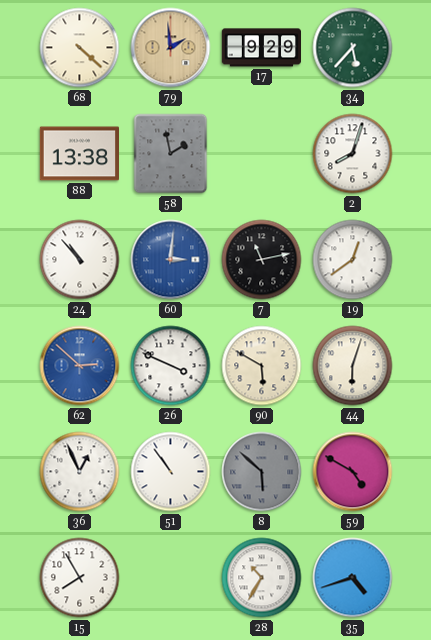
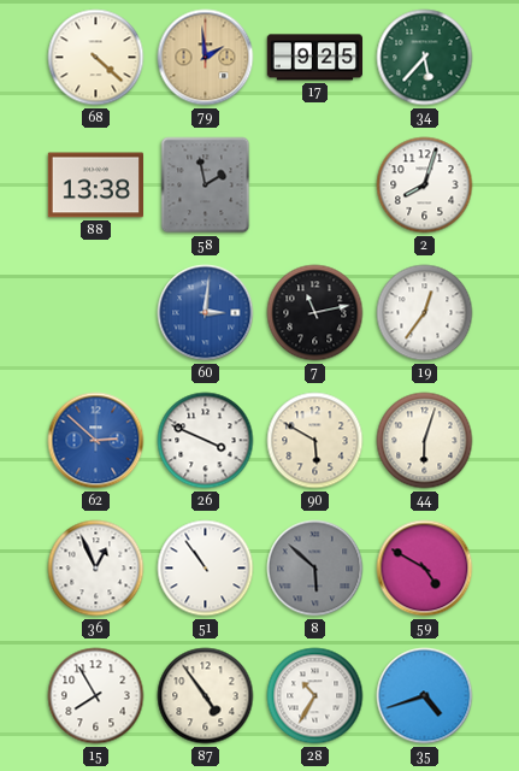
17: 9:29 -> 9:25 (314, 58)
24: 10:53 -> none (80, 260)
19: 12:39 -> 12:36 (425, 313)
87: none -> 4:54 (206, 696)
